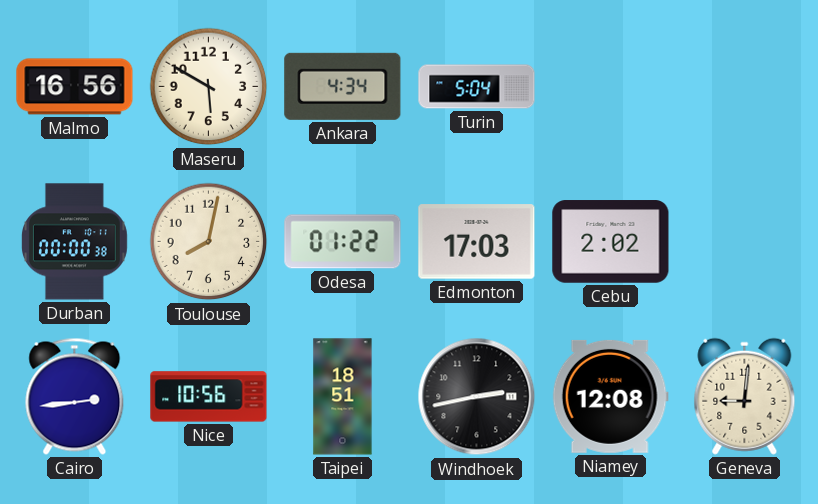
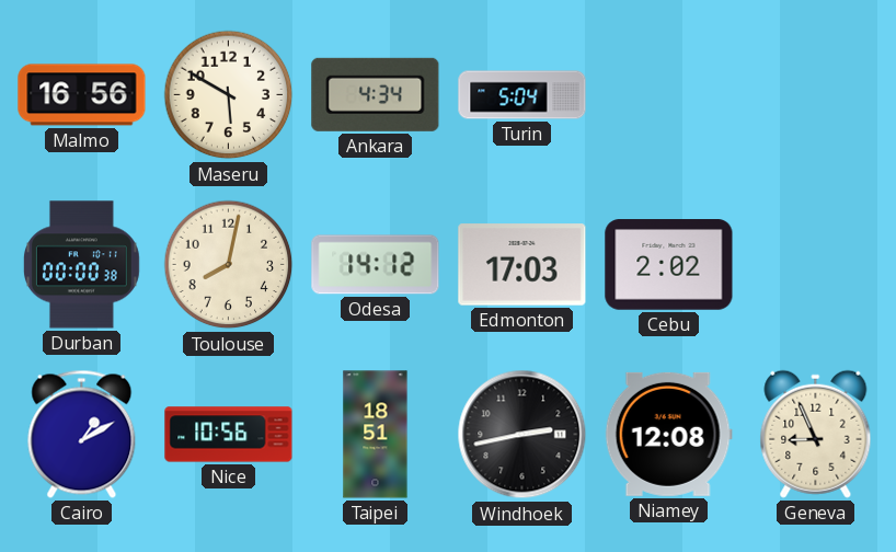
Odesa: 01:22 -> 14:12 (376, 265)
Cairo: 2:44 -> 1:10 (82, 434)
Geneva: 9:01 -> 8:56 (816, 434)
